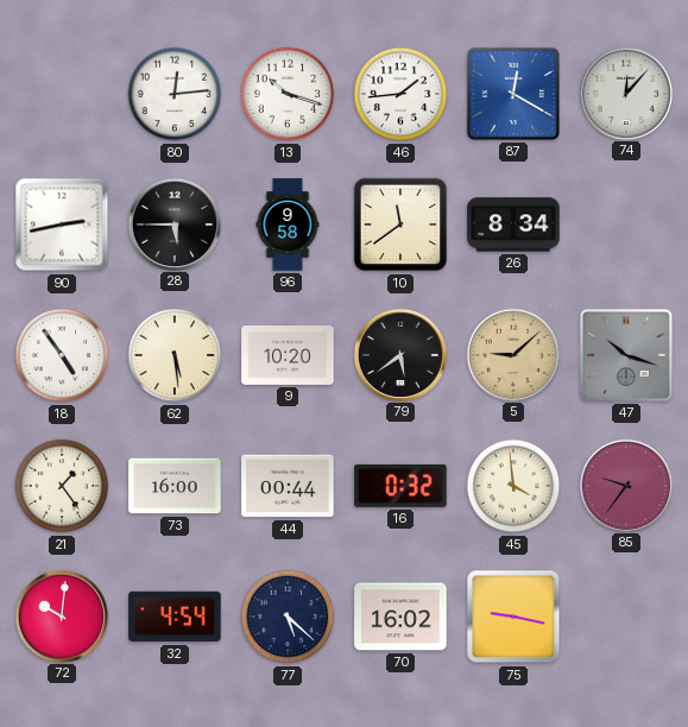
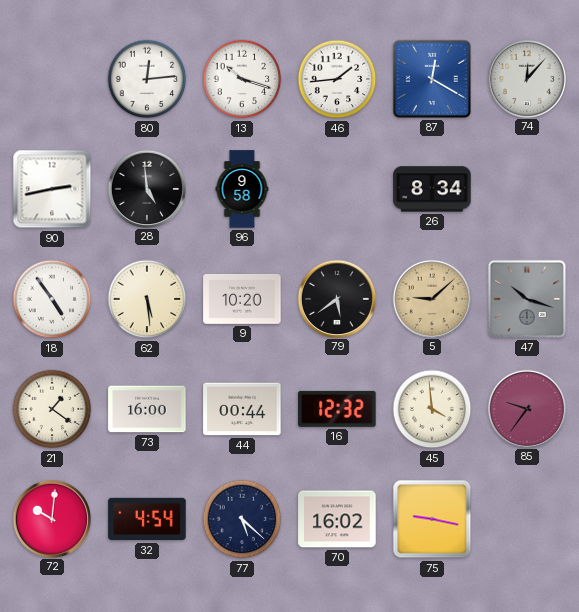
28: 5:45 -> 4:59 (146, 188)
10: 11:39 -> none (400, 225)
21: 1:24 -> 1:21 (52, 409)
16: 0:32 -> 12:32 (337, 409)
